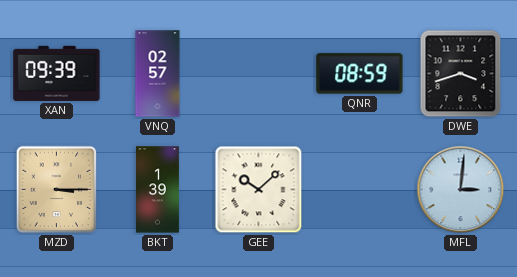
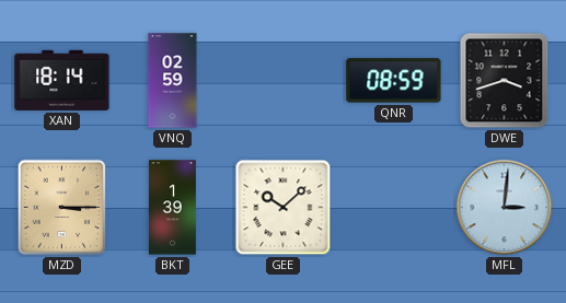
XAN: 09:39 -> 18:14 (62, 80)
VNQ: 02:57 -> 02:59 (173, 81)
